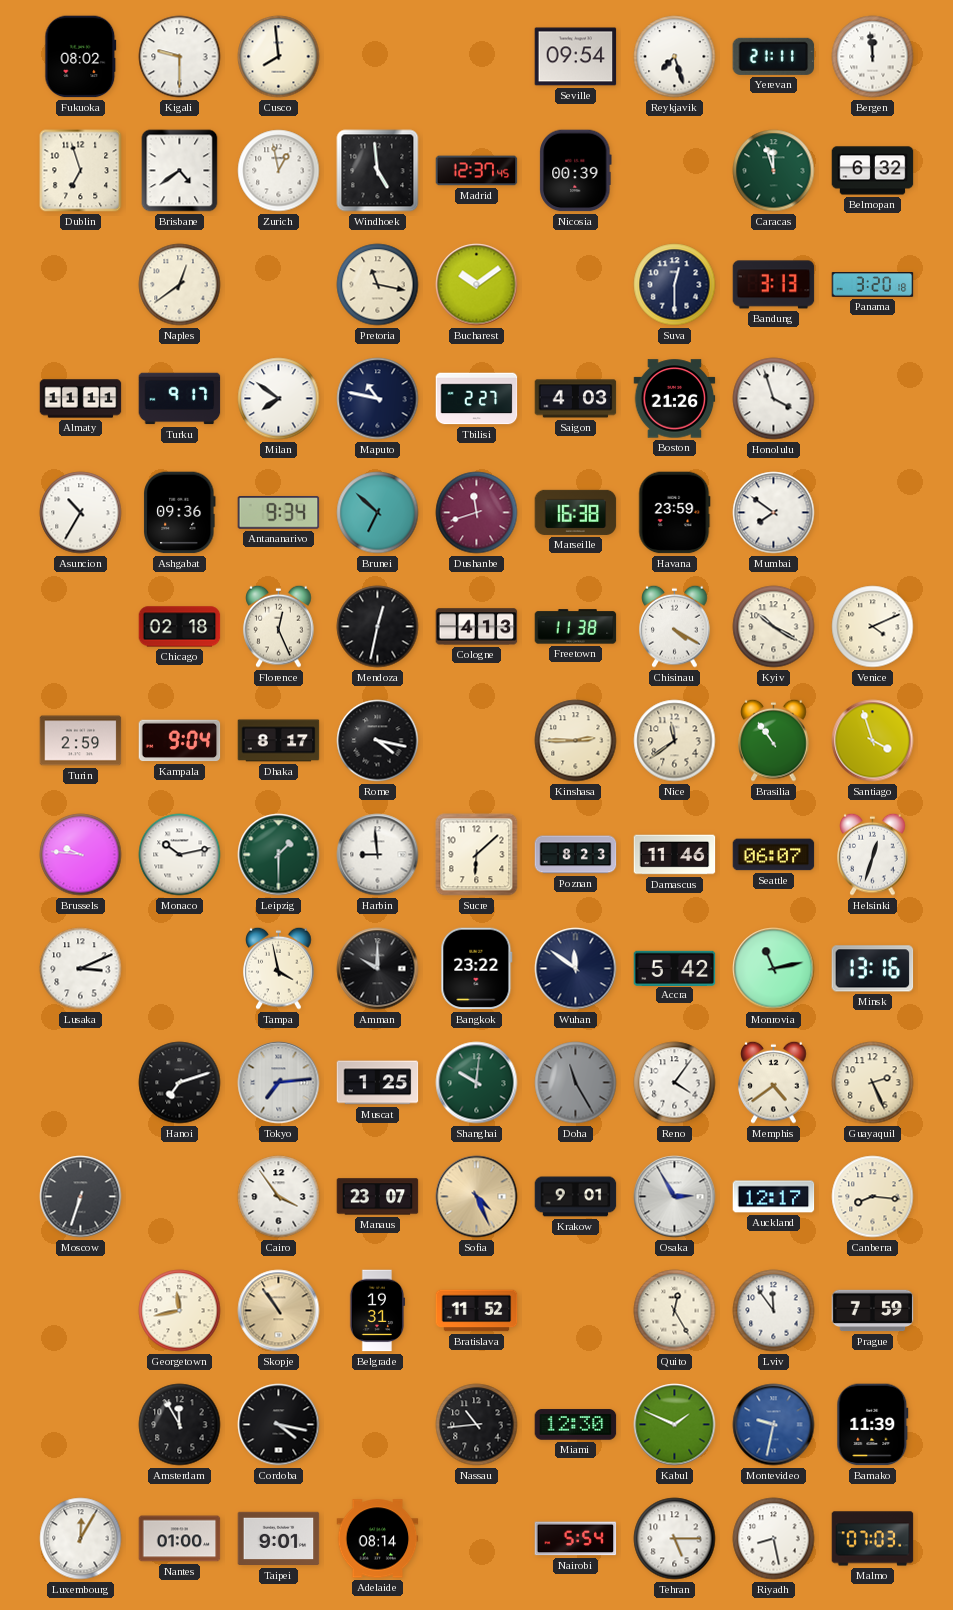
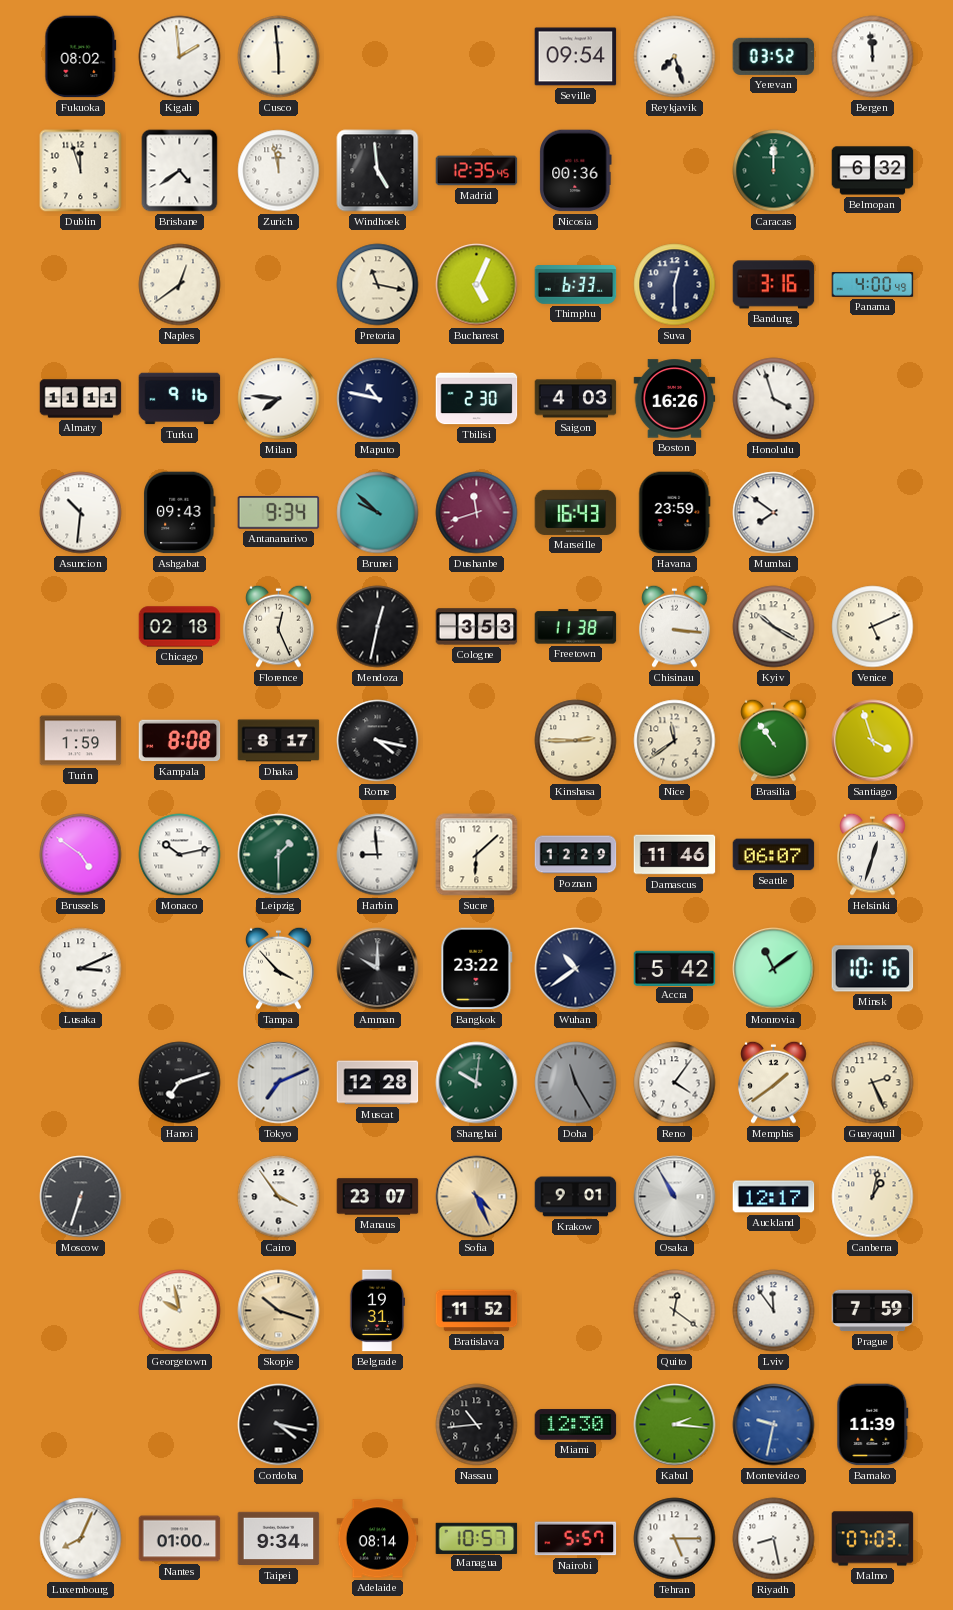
Kigali: 9:30 -> 1:59 (180, 57)
Cusco: 7:59 -> 5:59 (279, 57)
Yerevan: 21:11 -> 03:52 (774, 56)
Dublin: 6:57 -> 11:57 (81, 171)
Zurich: 12:58 -> 11:58 (279, 171)
Madrid: 12:37 -> 12:35 (477, 171)
Nicosia: 00:39 -> 00:36 (576, 171)
Caracas: 11:57 -> 12:00 (774, 171)
Bucharest: 10:09 -> 5:04 (477, 285)
Thimphu: none -> 6:33 (576, 285)
Bandung: 3:13 -> 3:16 (774, 285)
Panama: 3:20 -> 4:00 (873, 285)
Turku: 9:17 -> 9:16 (180, 399)
Milan: 7:51 -> 7:46 (279, 399)
Tbilisi: 2:27 -> 2:30 (477, 399)
Boston: 21:26 -> 16:26 (675, 399)
Asuncion: 10:35 -> 10:31 (81, 513)
Ashgabat: 09:36 -> 09:43 (180, 513)
Brunei: 6:52 -> 9:52 (378, 513)
Marseille: 16:38 -> 16:43 (576, 512)
Cologne: 4:13 -> 3:53 (477, 627)
Chisinau: 4:20 -> 3:16 (675, 626)
Venice: 4:11 -> 5:11 (873, 627)
Turin: 2:59 -> 1:59 (81, 741)
Kampala: 9:04 -> 8:08 (180, 741)
Brussels: 9:46 -> 4:51 (81, 855)
Poznan: 8:23 -> 12:29 (576, 855)
Tampa: 3:58 -> 3:53 (279, 968)
Wuhan: 11:51 -> 10:39 (576, 969)
Monrovia: 11:13 -> 11:09 (774, 969)
Minsk: 13:16 -> 10:16 (873, 969)
Tokyo: 7:14 -> 7:11 (279, 1083)
Muscat: 1:25 -> 12:28 (378, 1083)
Memphis: 4:39 -> 1:39 (774, 1082)
Osaka: 2:55 -> 10:55 (675, 1197)
Canberra: 8:16 -> 1:02 (873, 1197)
Georgetown: 11:43 -> 9:58 (180, 1311)
Skopje: 10:54 -> 10:18 (279, 1311)
Quito: 12:25 -> 12:21 (675, 1311)
Amsterdam: 11:55 -> none (180, 1425)
Kabul: 1:49 -> 2:16 (675, 1425)
Luxembourg: 12:05 -> 8:04 (81, 1539)
Taipei: 9:01 -> 9:34 (279, 1539)
Managua: none -> 10:57 (477, 1538)
Nairobi: 5:54 -> 5:57 (576, 1539)
